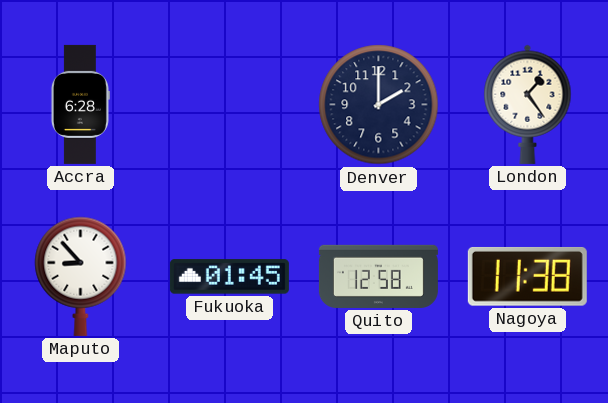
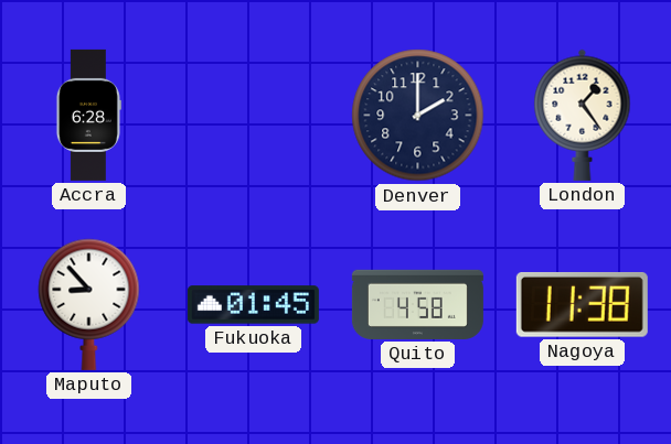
Quito: 12:58 -> 4:58 (417, 304)
